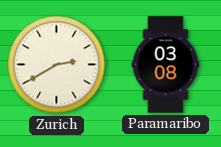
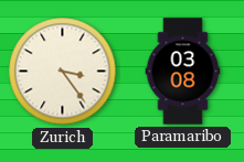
Zurich: 2:40 -> 3:24 (63, 72)
